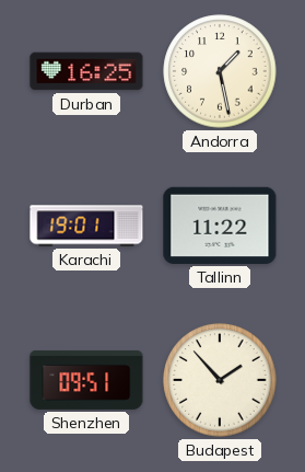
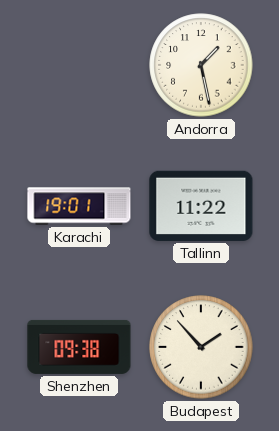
Durban: 16:25 -> none (86, 71)
Shenzhen: 09:51 -> 09:38 (79, 347)
